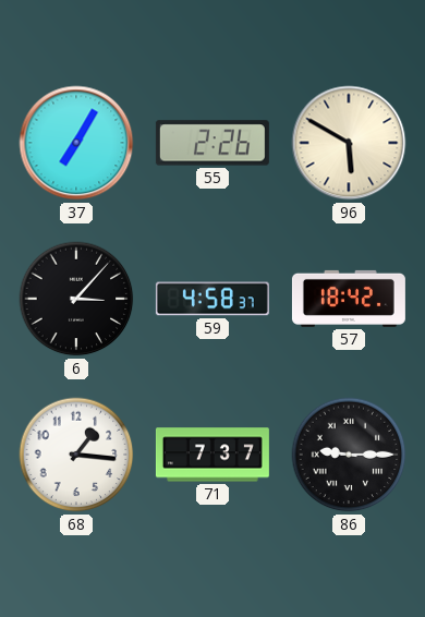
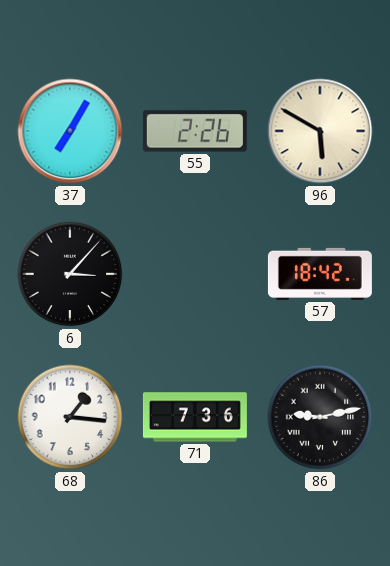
59: 4:58 -> none (212, 299)
71: 7:37 -> 7:36 (195, 417)
86: 9:15 -> 9:13 (320, 417)
